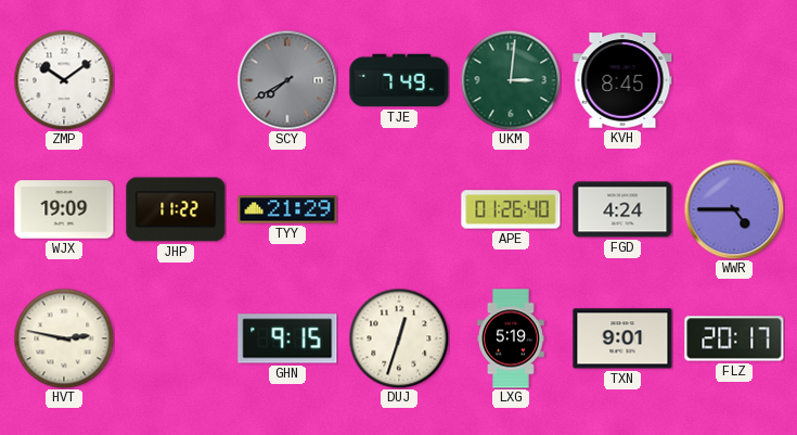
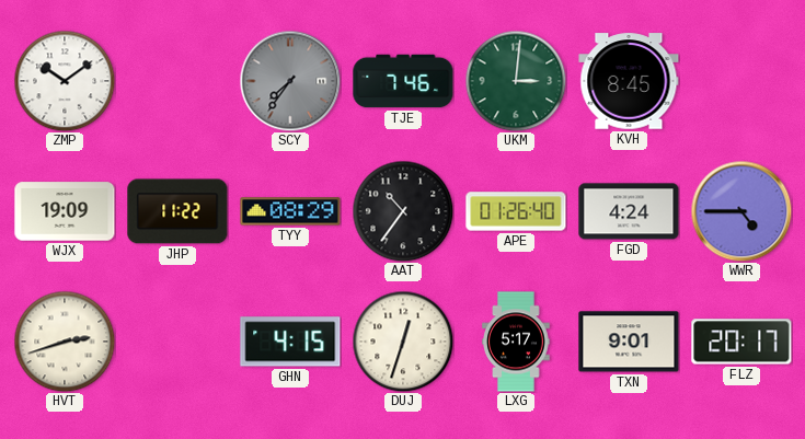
SCY: 7:40 -> 7:36 (290, 81)
TJE: 7:49 -> 7:46 (403, 81)
TYY: 21:29 -> 08:29 (290, 211)
AAT: none -> 10:36 (403, 211)
HVT: 2:47 -> 2:42 (65, 342)
GHN: 9:15 -> 4:15 (290, 342)
LXG: 5:19 -> 5:17 (516, 342)
